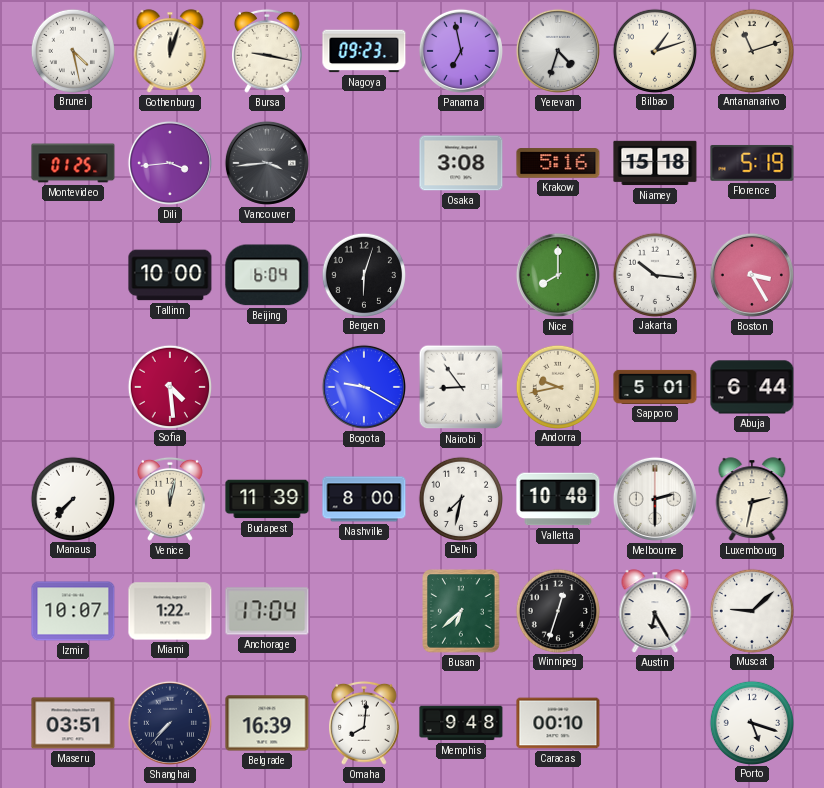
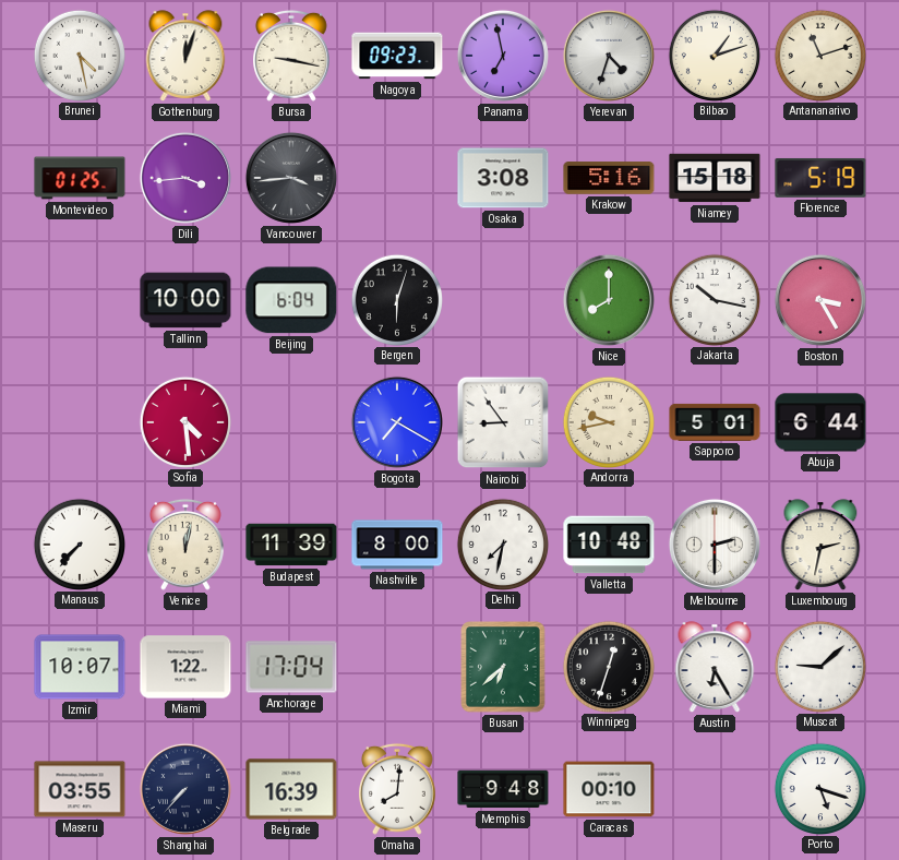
Jakarta: 10:16 -> 10:17 (714, 299)
Bogota: 9:20 -> 7:20 (397, 422)
Maseru: 03:51 -> 03:55 (80, 789)
